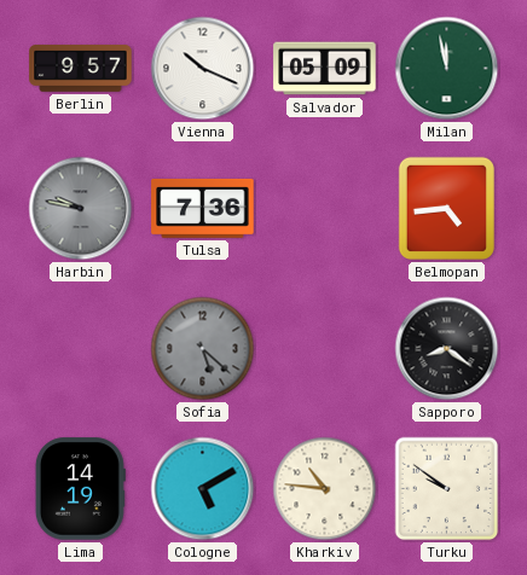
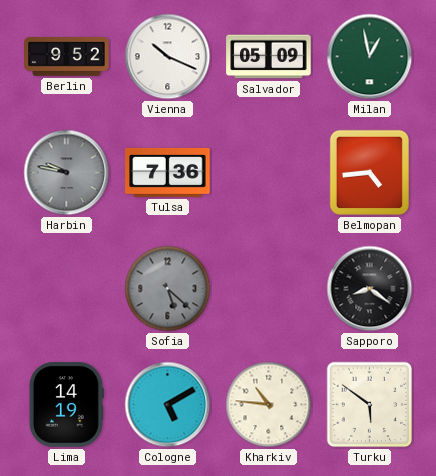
Berlin: 9:57 -> 9:52 (67, 57)
Milan: 11:58 -> 12:58 (370, 57)
Turku: 9:51 -> 5:51 (370, 405)
